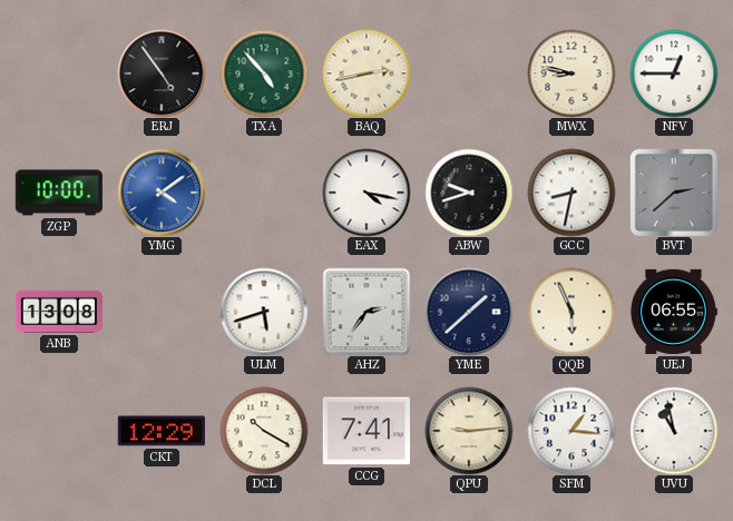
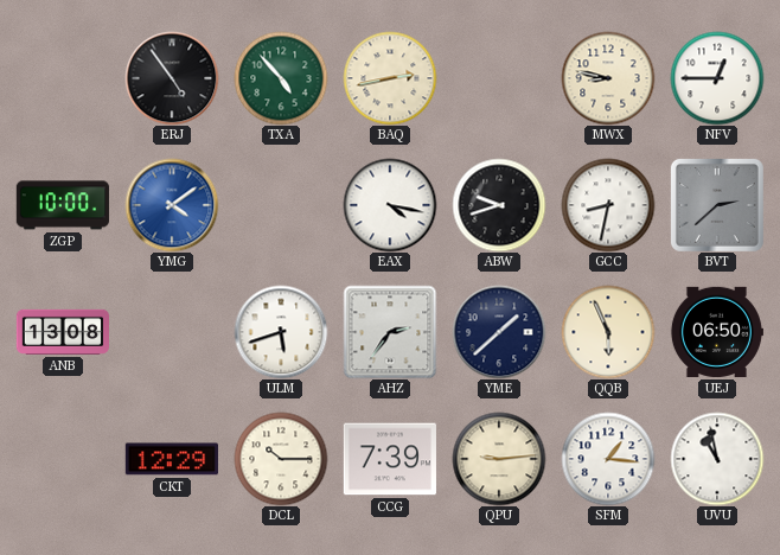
UEJ: 06:55 -> 06:50 (716, 332)
DCL: 10:20 -> 10:15 (281, 459)
CCG: 7:41 -> 7:39 (390, 459)
